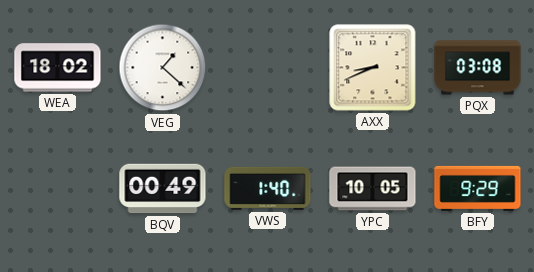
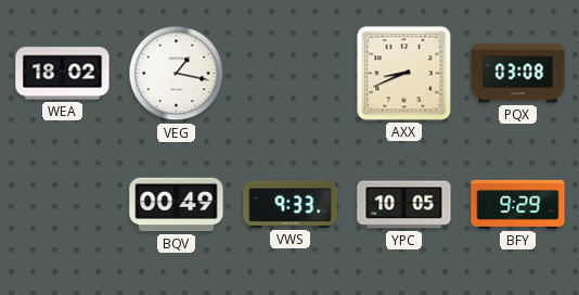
VEG: 1:22 -> 1:17 (177, 74)
VWS: 1:40 -> 9:33 (291, 204)
